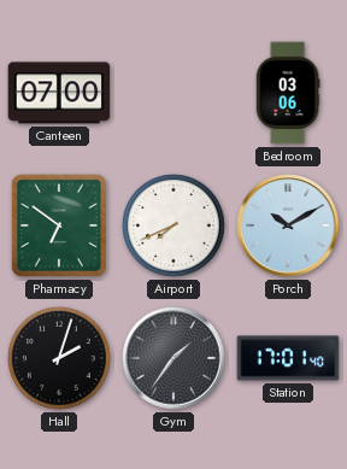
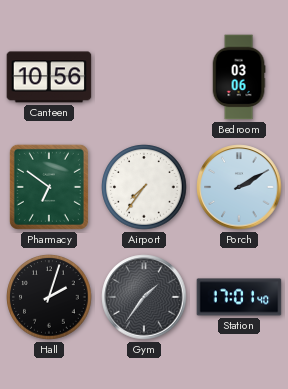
Canteen: 07:00 -> 10:56 (49, 77)
Airport: 7:41 -> 7:36 (144, 187)
Porch: 10:10 -> 2:10 (239, 187)
